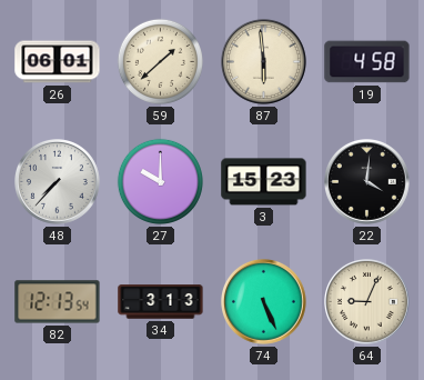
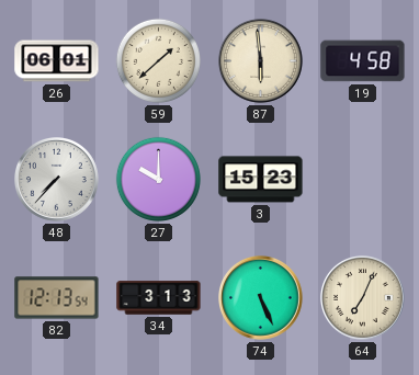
22: 4:01 -> none (367, 182)
64: 9:04 -> 7:04 (363, 298)
